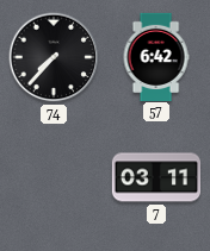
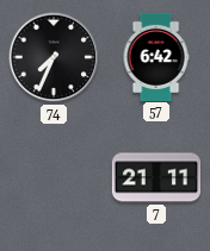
74: 7:37 -> 7:34 (54, 57)
7: 03:11 -> 21:11 (155, 177)
